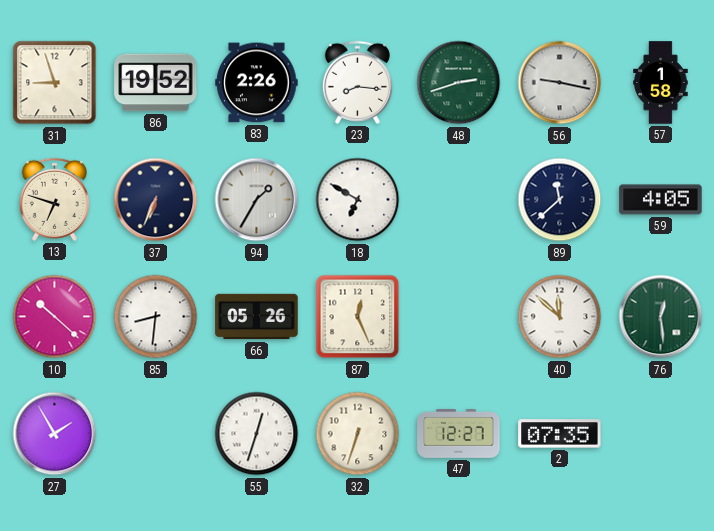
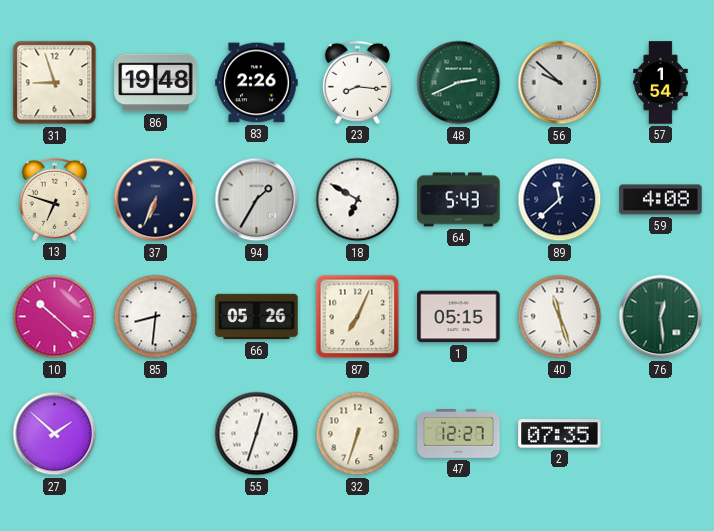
86: 19:52 -> 19:48 (156, 83)
48: 2:42 -> 2:41 (459, 83)
56: 9:17 -> 9:52 (560, 83)
57: 1:58 -> 1:54 (661, 83)
64: none -> 5:43 (459, 200)
59: 4:05 -> 4:08 (661, 200)
87: 12:26 -> 7:04 (358, 317)
1: none -> 05:15 (459, 317)
40: 11:52 -> 11:27 (560, 317)
27: 1:55 -> 1:52 (55, 434)
